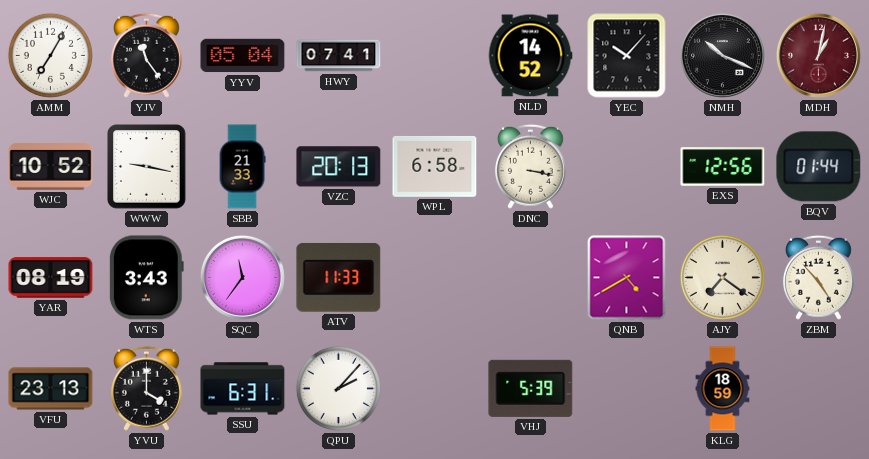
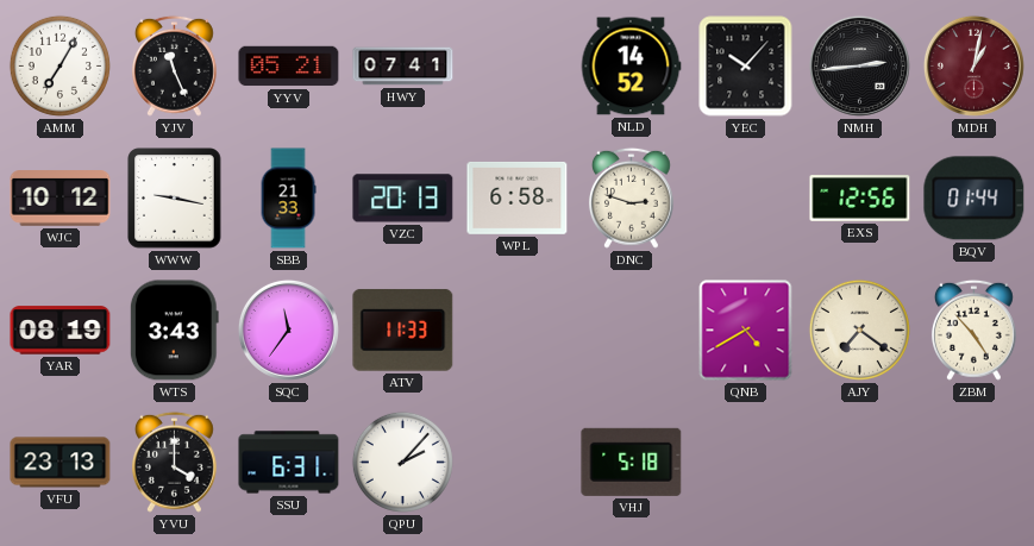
YJV: 11:24 -> 11:26 (174, 65)
YYV: 05:04 -> 05:21 (289, 67)
NMH: 10:19 -> 2:44 (859, 65)
WJC: 10:52 -> 10:12 (61, 199)
DNC: 3:17 -> 2:48 (631, 197)
VHJ: 5:39 -> 5:18 (632, 462)
KLG: 18:59 -> none (723, 389)
